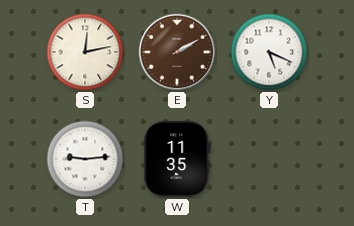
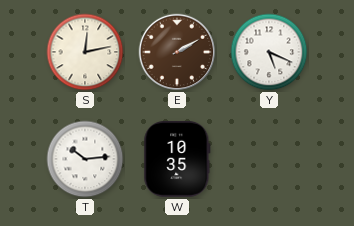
T: 9:14 -> 10:14 (85, 159)
W: 11:35 -> 10:35 (177, 159)
